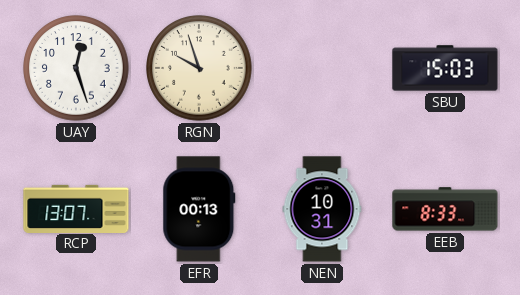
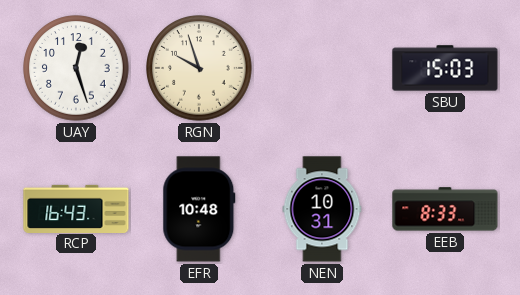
RCP: 13:07 -> 16:43 (76, 208)
EFR: 00:13 -> 10:48 (199, 209)
